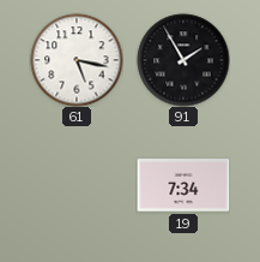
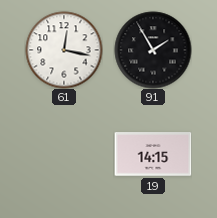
61: 5:17 -> 12:17 (64, 50)
19: 7:34 -> 14:15 (153, 154)
